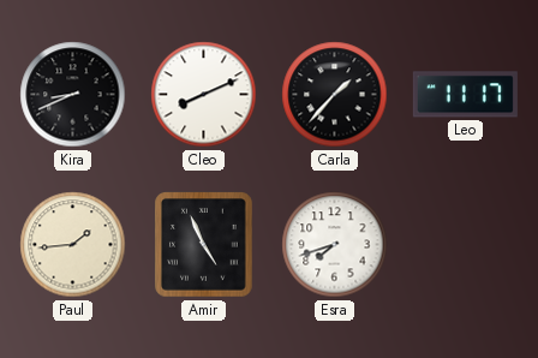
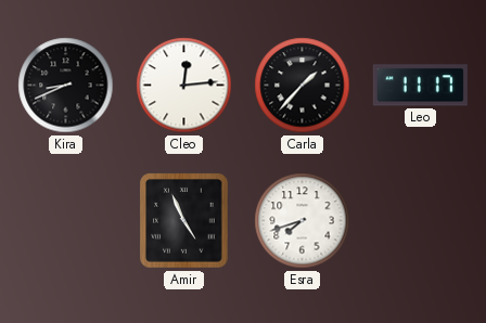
Cleo: 8:11 -> 12:14 (184, 86)
Paul: 1:44 -> none (73, 245)
